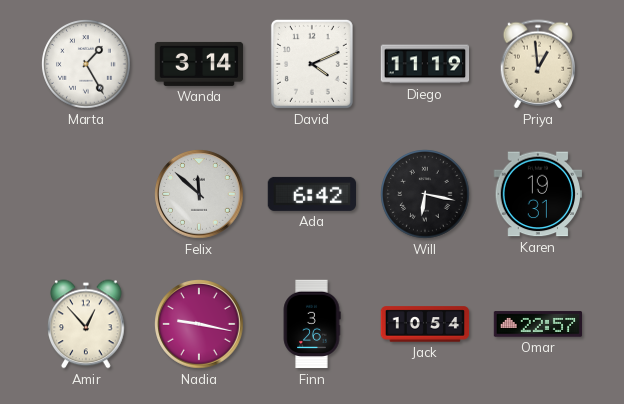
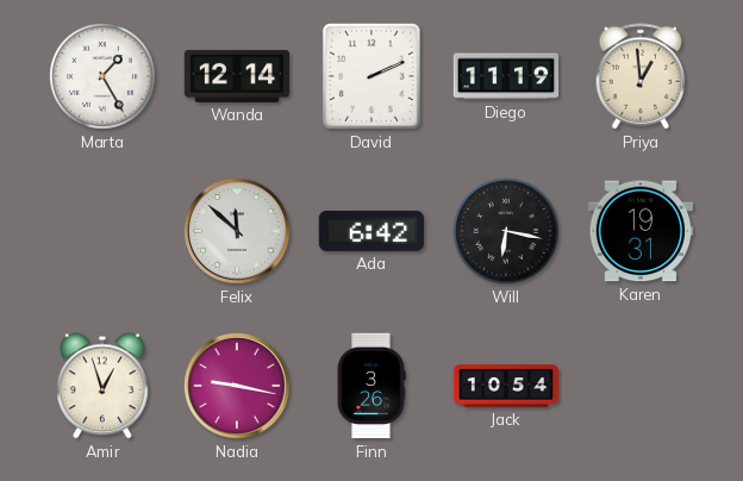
Wanda: 3:14 -> 12:14 (237, 76)
David: 4:11 -> 2:11 (371, 76)
Amir: 12:53 -> 12:57 (102, 386)
Omar: 22:57 -> none (538, 324)
